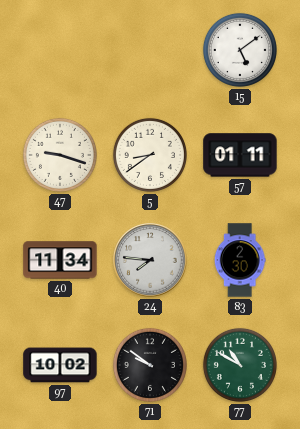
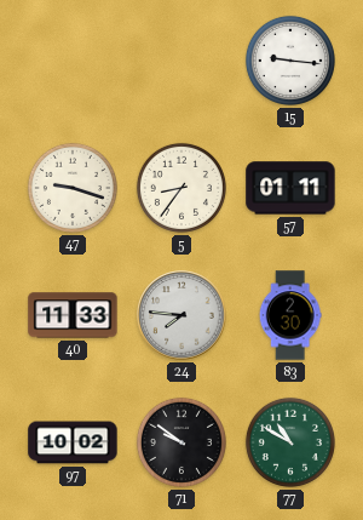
15: 5:09 -> 9:16 (290, 61)
5: 8:39 -> 8:36 (181, 188)
40: 11:34 -> 11:33 (73, 315)
